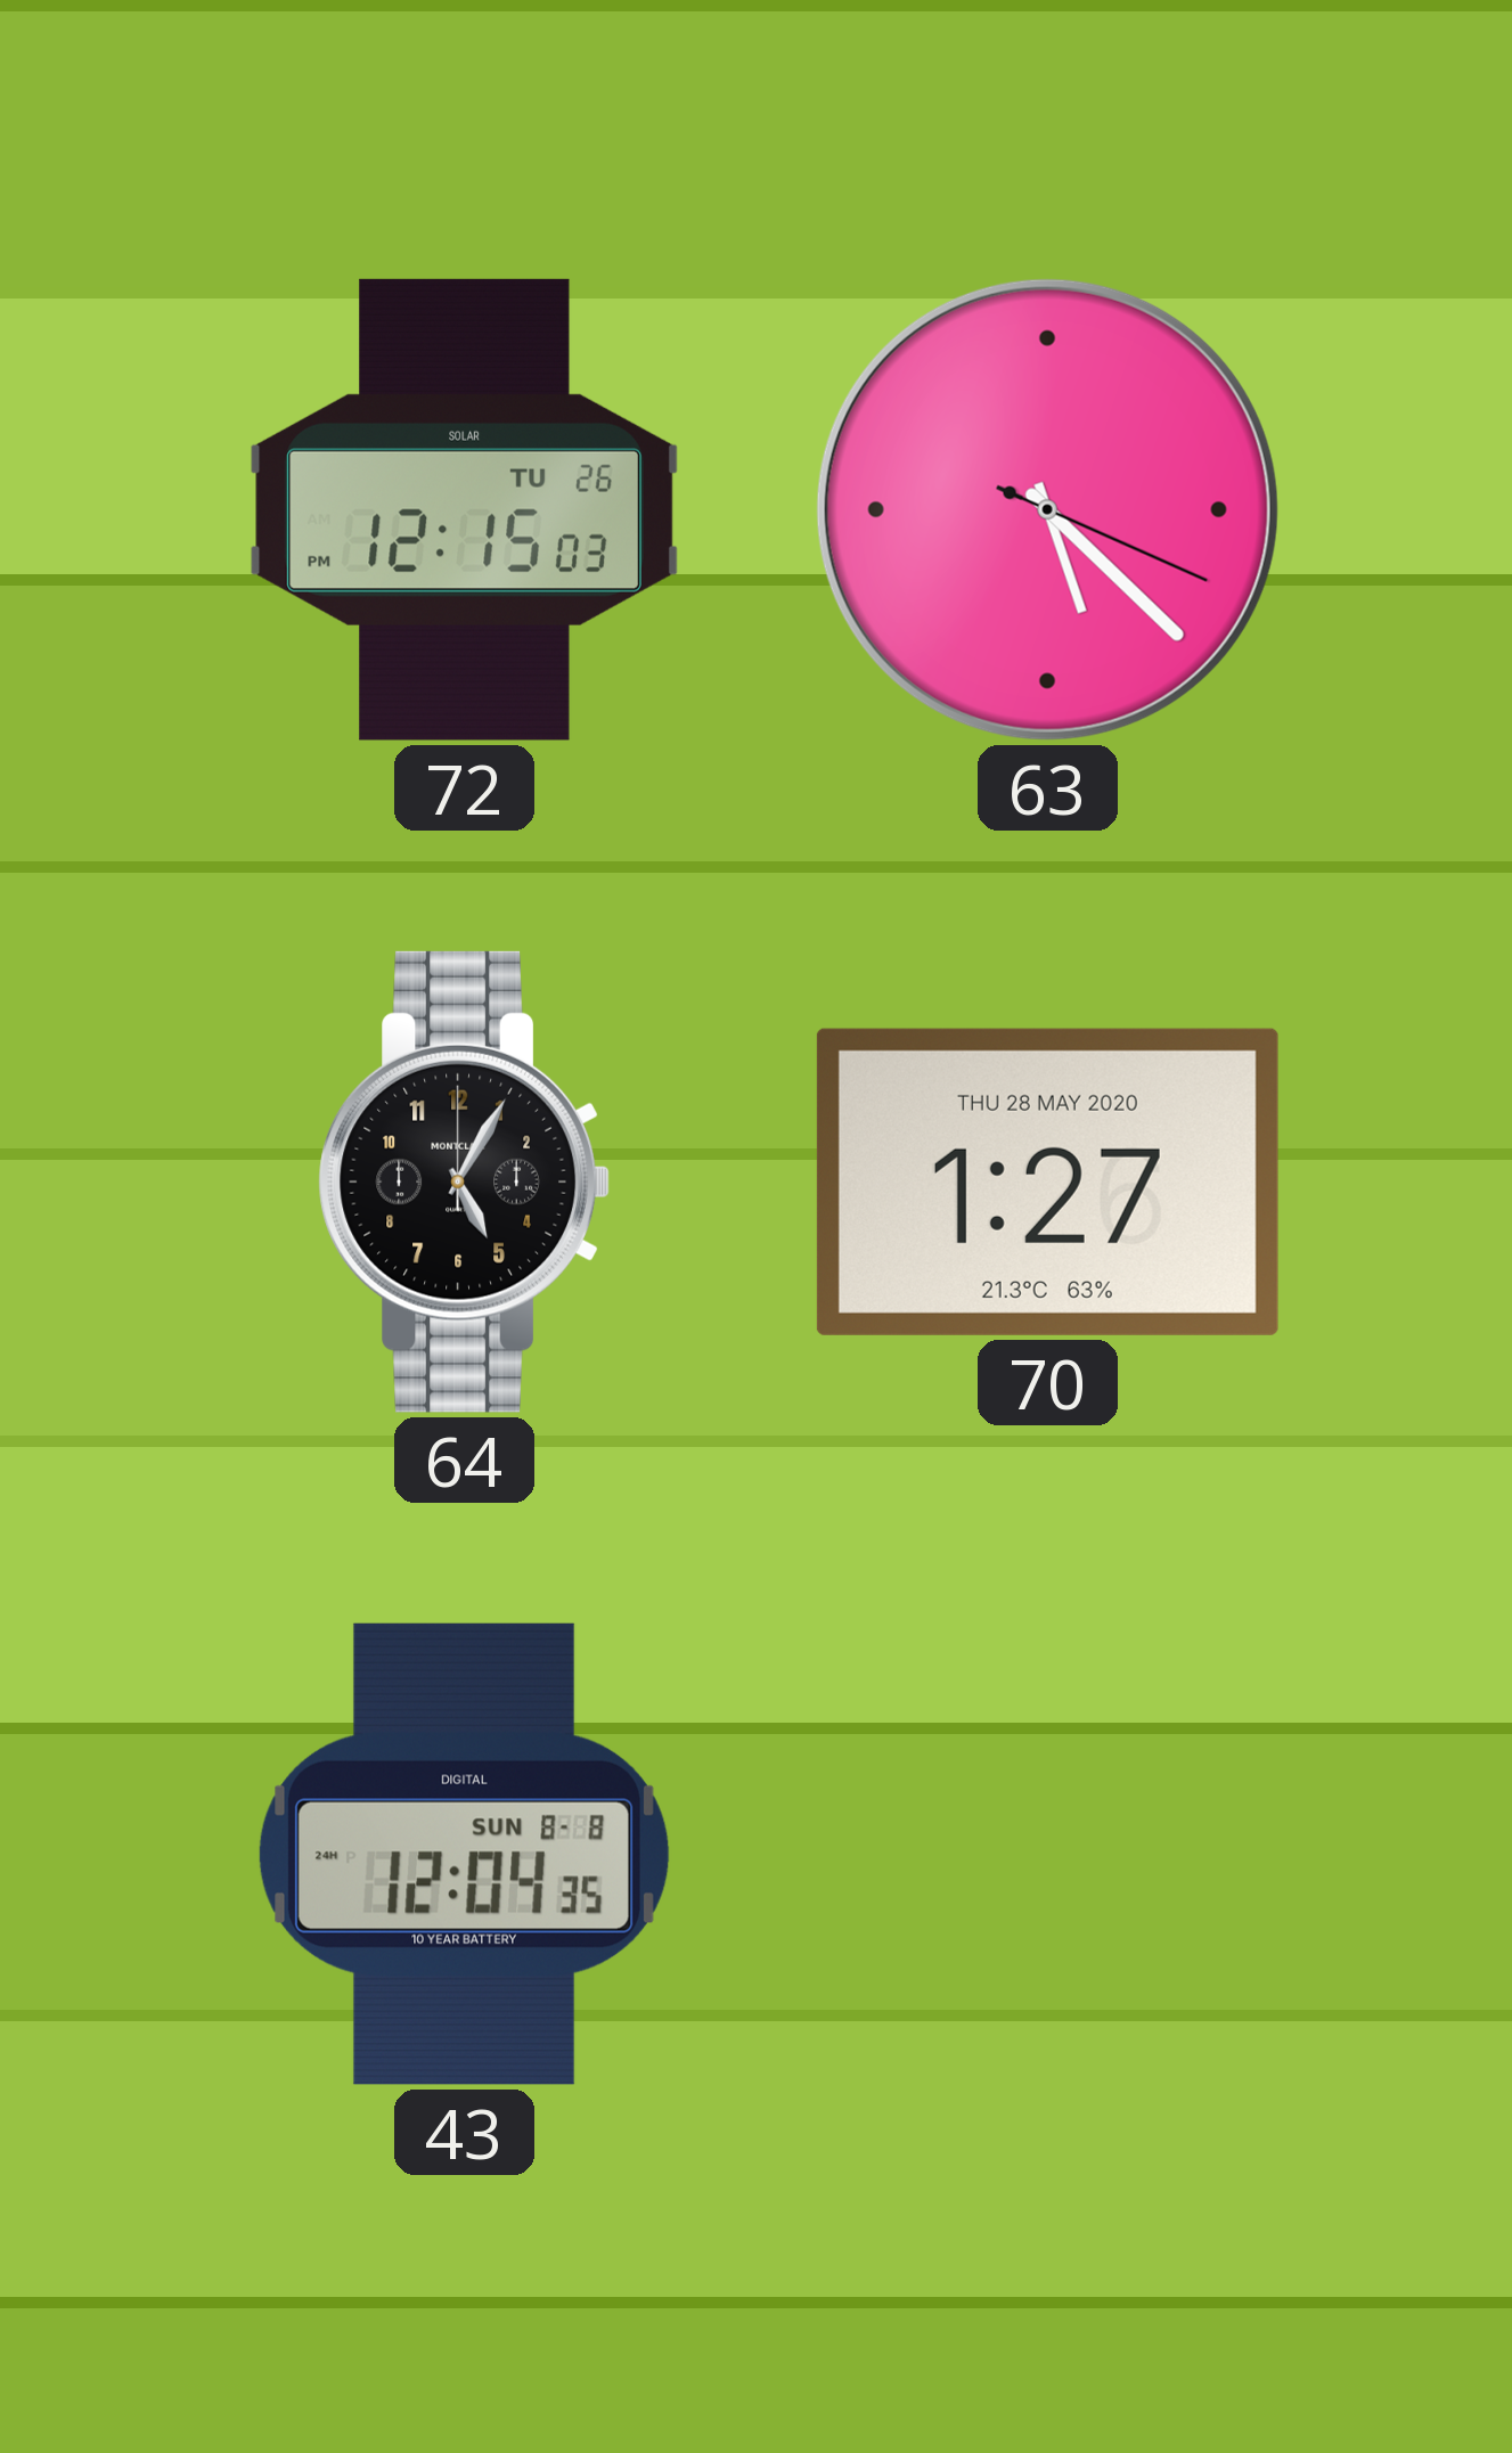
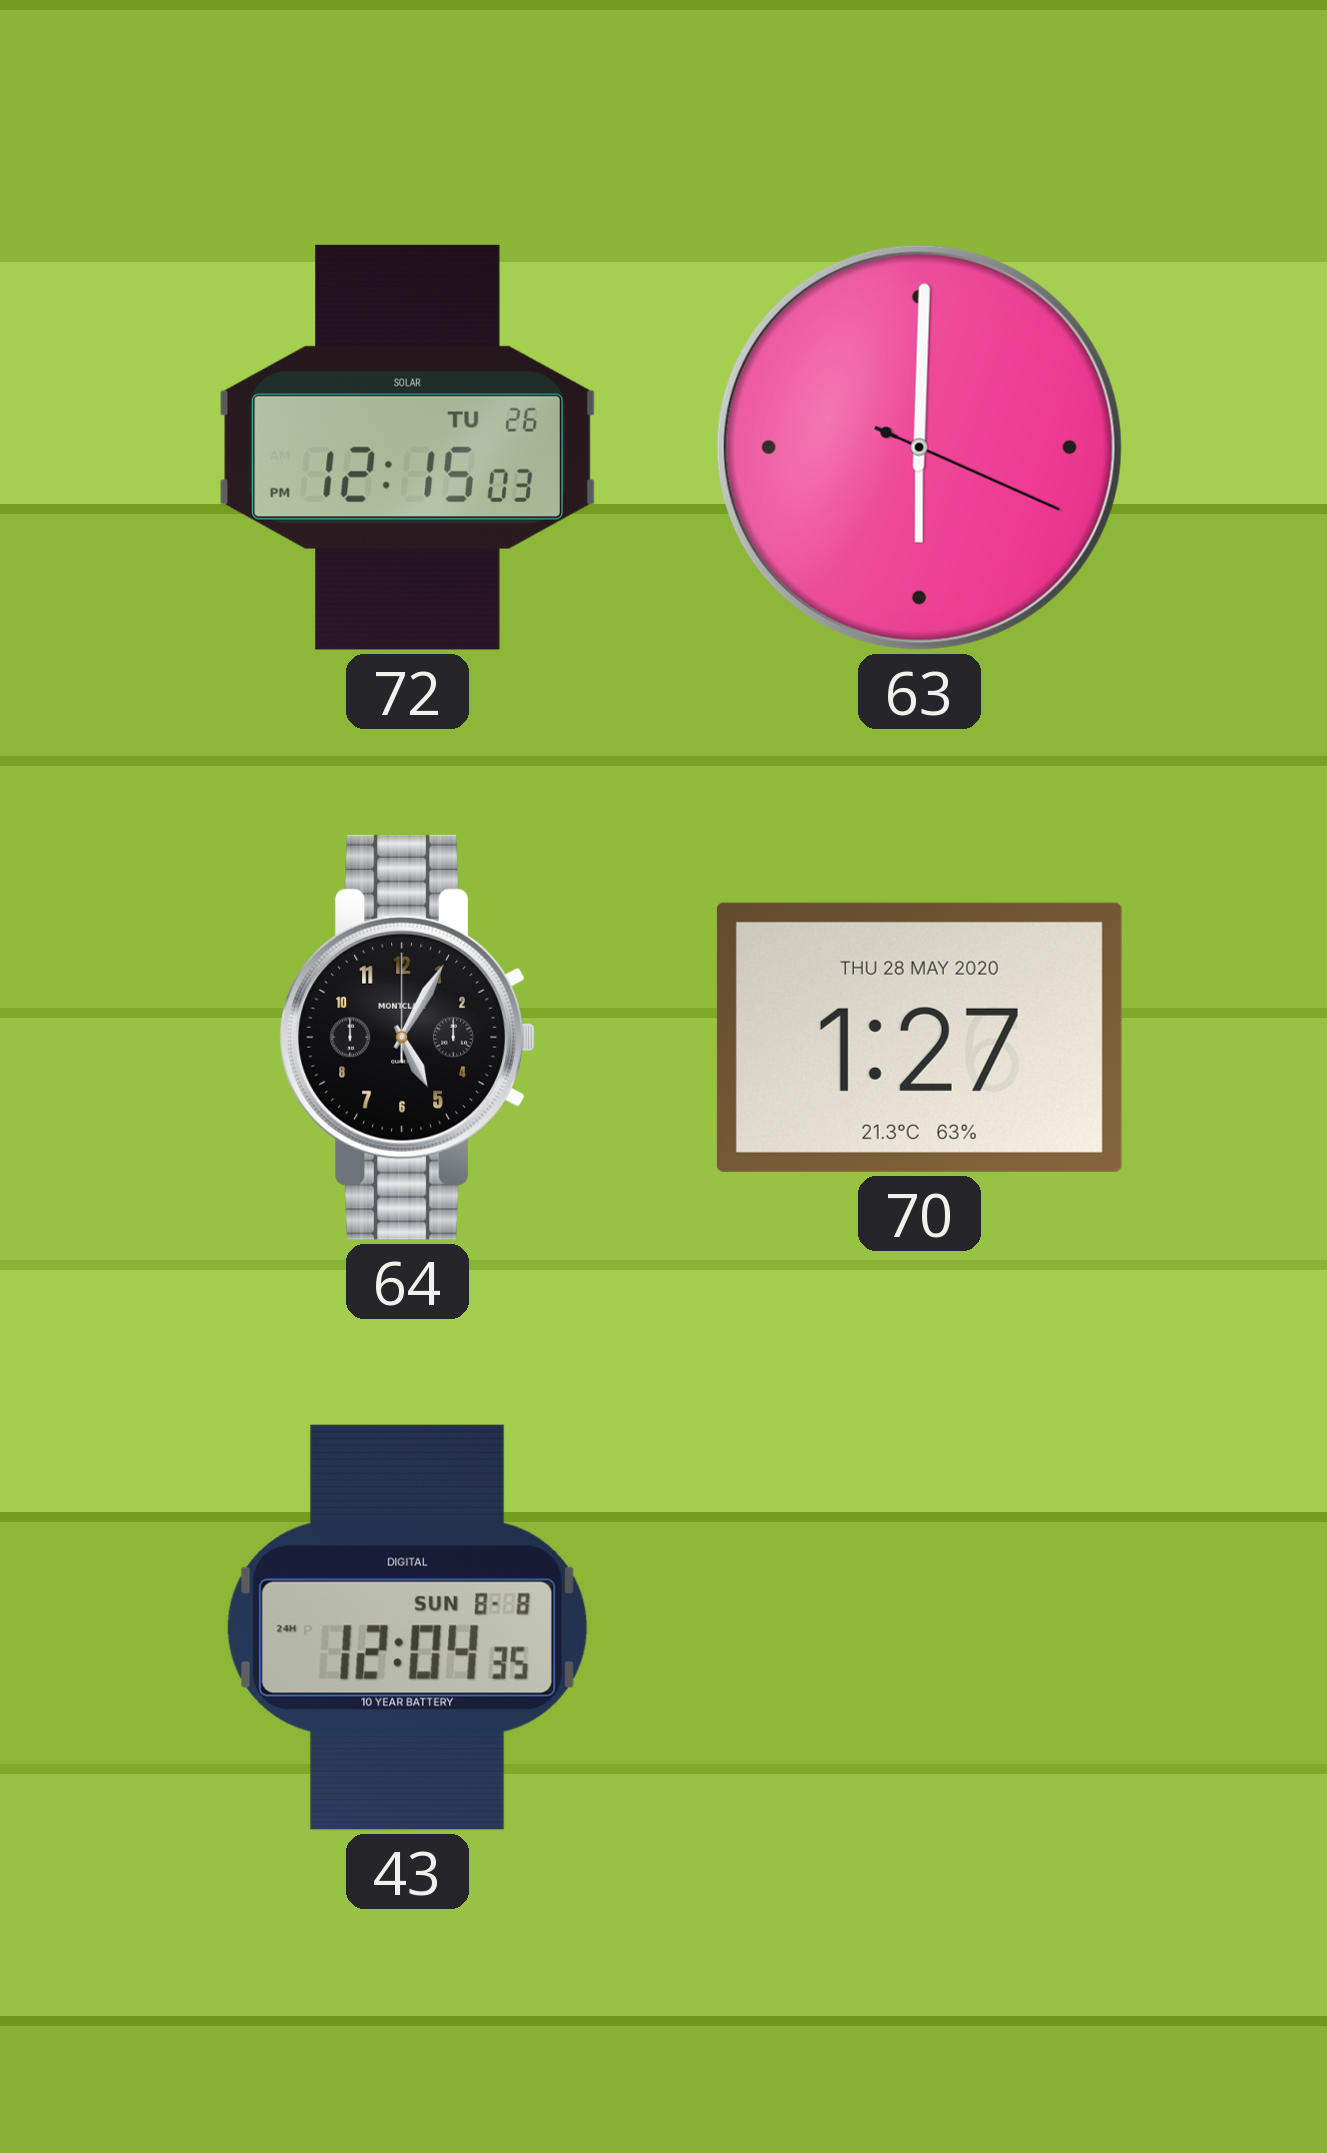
63: 5:22 -> 6:00 (919, 447)
